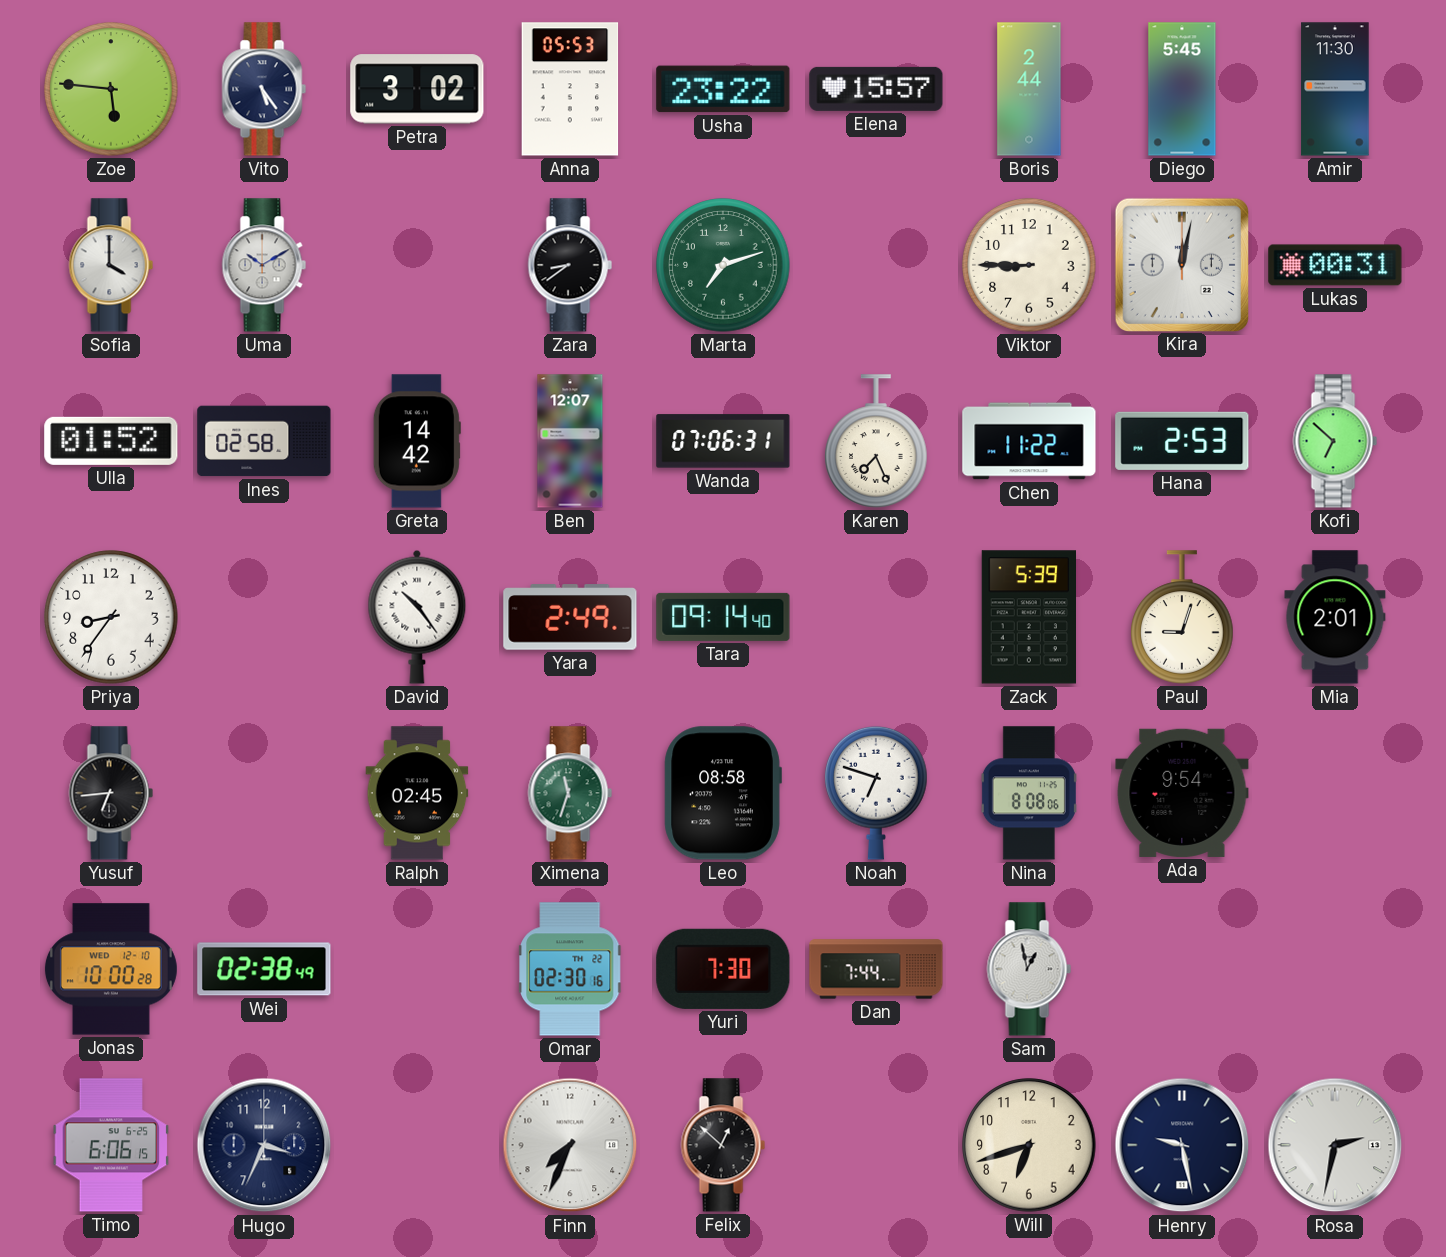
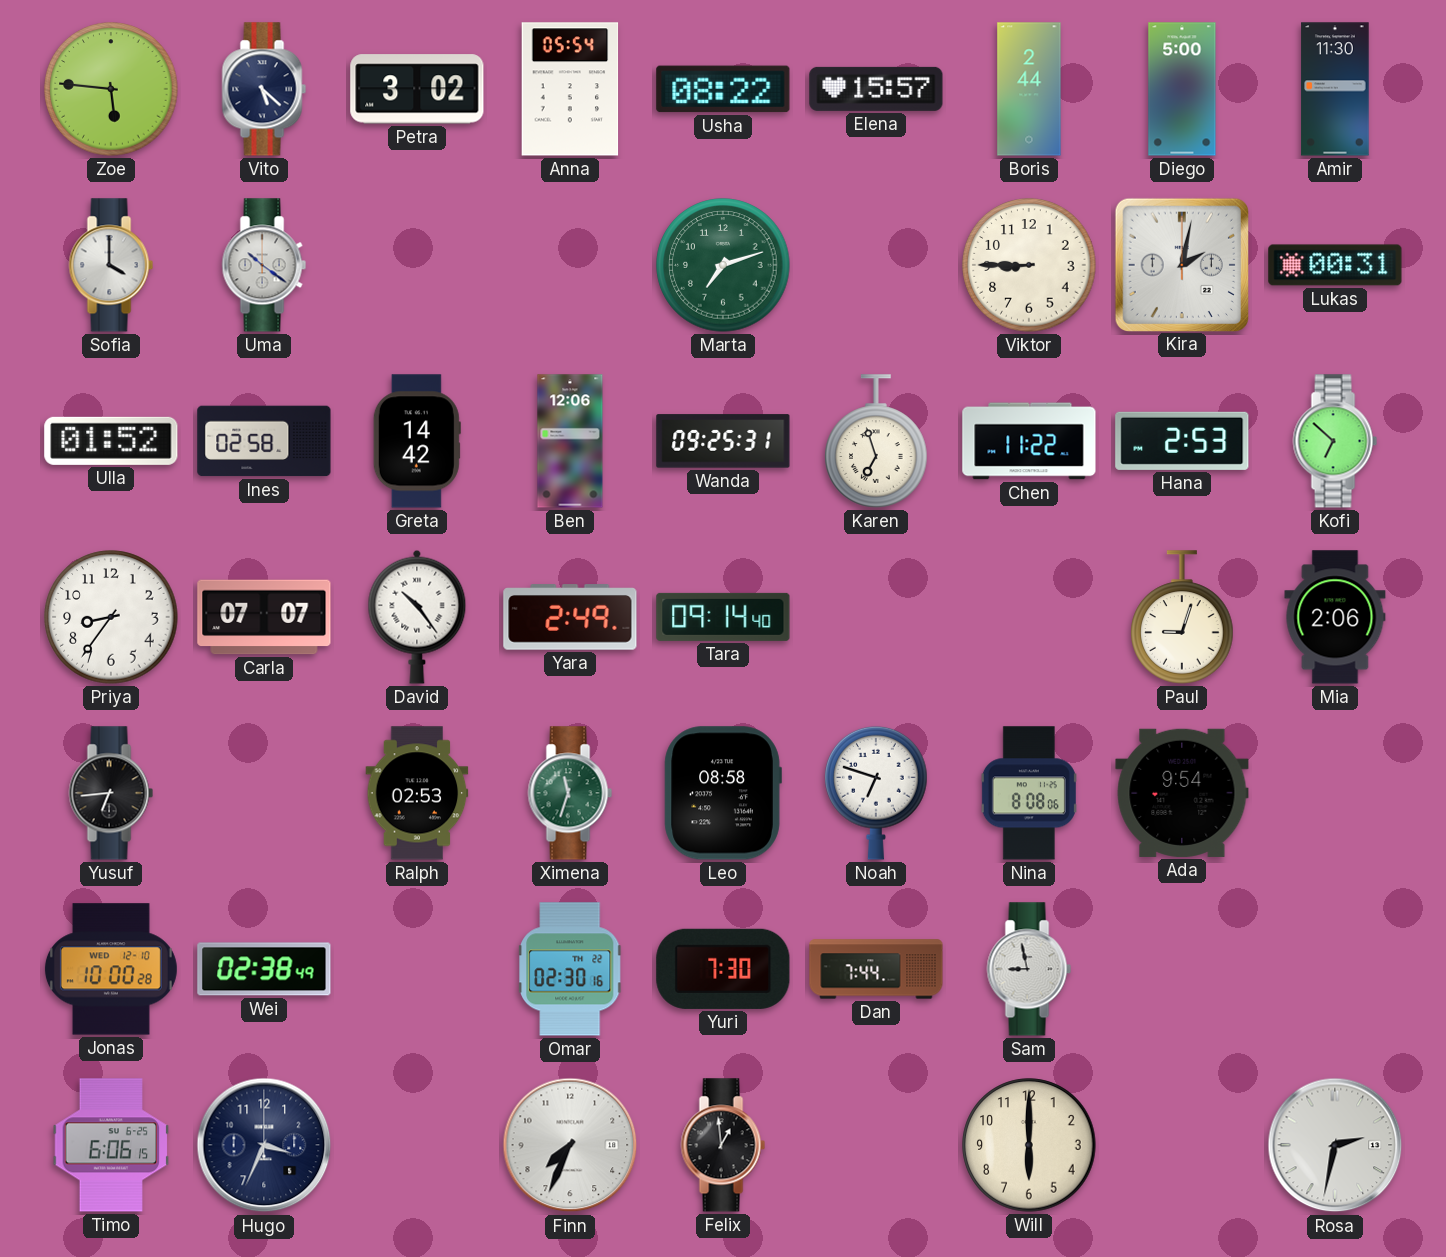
Vito: 5:24 -> 5:22 (264, 89)
Anna: 05:53 -> 05:54 (570, 89)
Usha: 23:22 -> 08:22 (723, 89)
Diego: 5:45 -> 5:00 (1182, 89)
Uma: 10:10 -> 10:21 (264, 265)
Zara: 8:39 -> none (570, 265)
Kira: 12:02 -> 2:02 (1181, 264)
Ben: 12:07 -> 12:06 (570, 441)
Wanda: 07:06 -> 09:25 (723, 441)
Karen: 7:26 -> 6:57 (876, 441)
Carla: none -> 07:07 (264, 617)
Zack: 5:39 -> none (1028, 617)
Mia: 2:01 -> 2:06 (1335, 617)
Ralph: 02:45 -> 02:53 (417, 793)
Sam: 12:58 -> 8:58 (1029, 969)
Felix: 12:52 -> 12:59 (723, 1145)
Will: 6:42 -> 6:00 (1029, 1145)
Henry: 9:28 -> none (1182, 1145)
